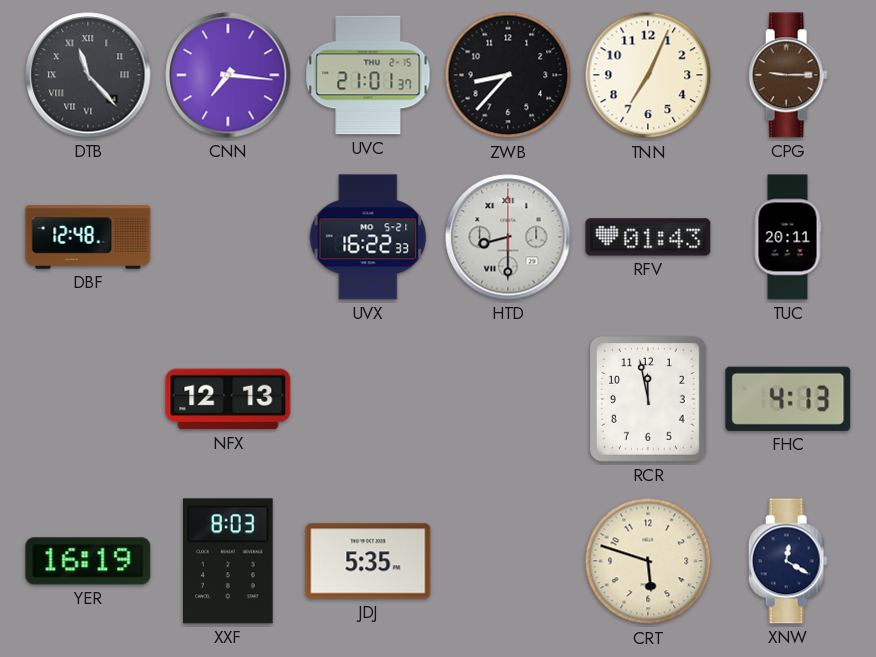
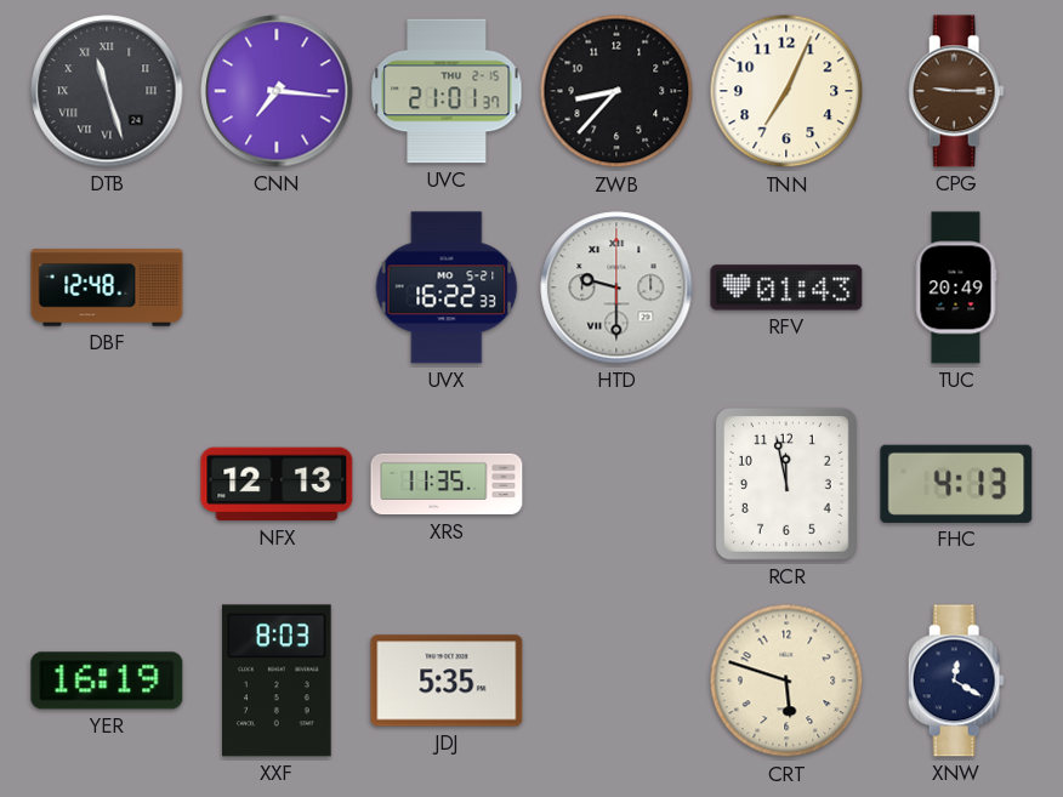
DTB: 11:23 -> 11:27 (107, 91)
HTD: 8:30 -> 9:30 (616, 288)
TUC: 20:11 -> 20:49 (956, 288)
XRS: none -> 11:35 (447, 484)
